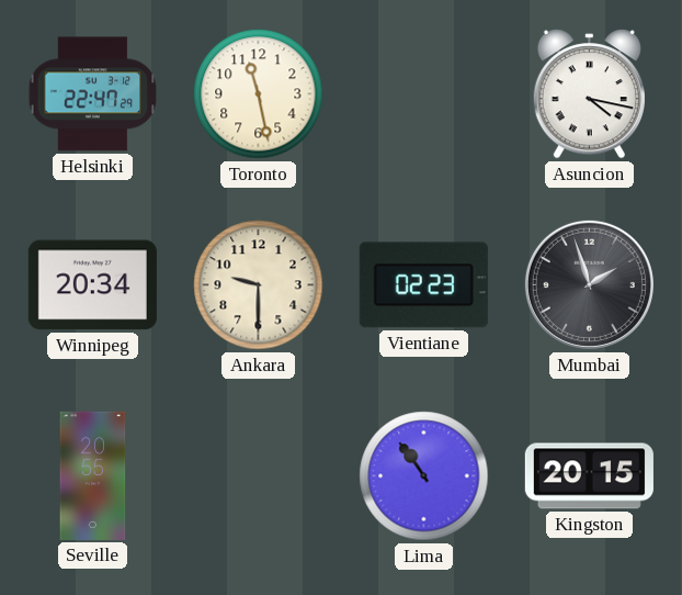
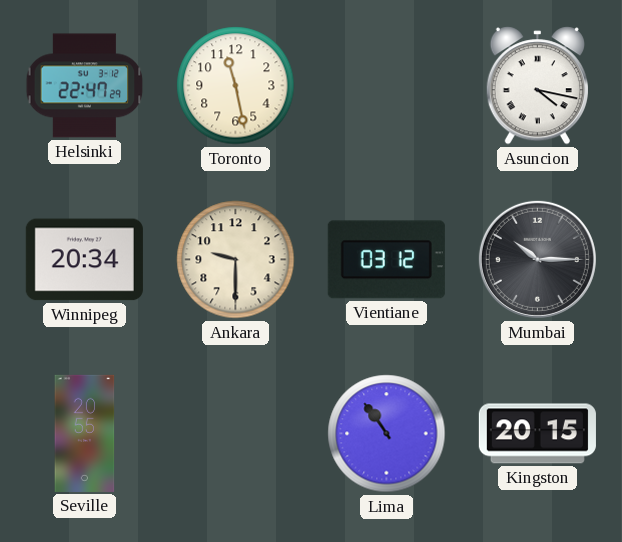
Vientiane: 02:23 -> 03:12 (386, 260)
Mumbai: 1:57 -> 10:15 (537, 259)
